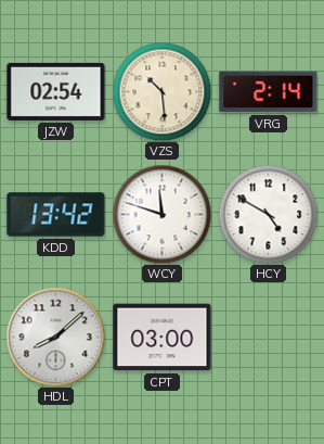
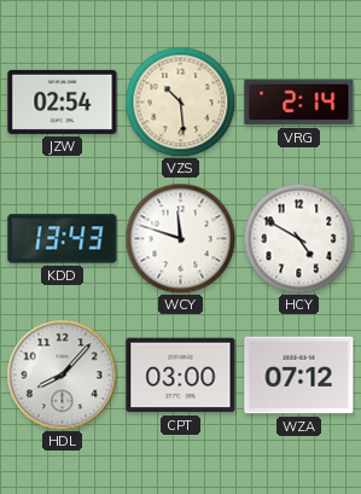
KDD: 13:42 -> 13:43 (63, 239)
HDL: 8:08 -> 8:07 (62, 374)
WZA: none -> 07:12 (299, 376)
